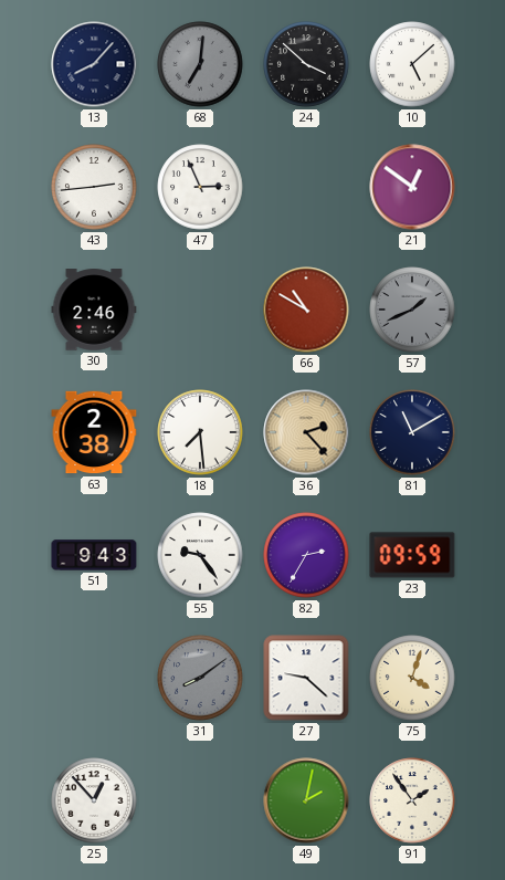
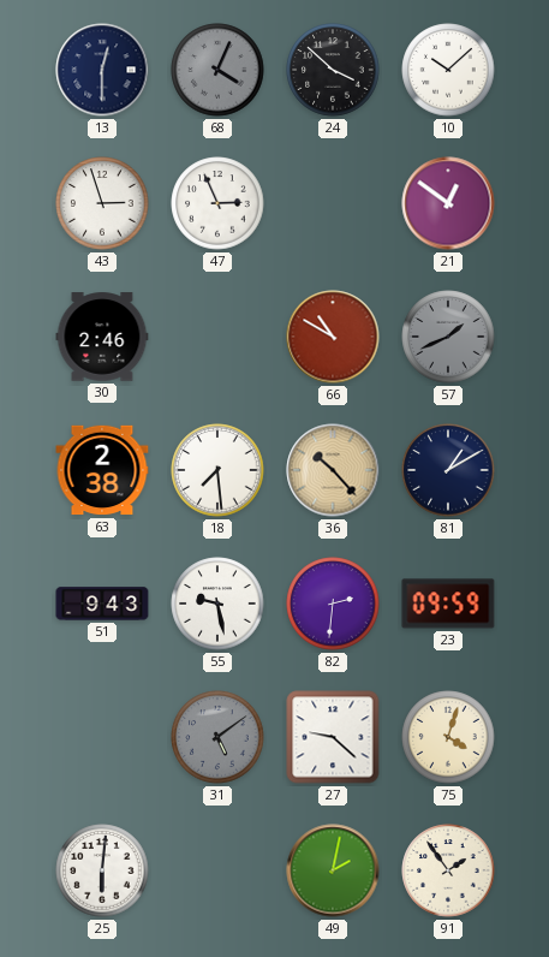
13: 8:07 -> 12:30 (102, 70)
68: 7:01 -> 4:04 (217, 70)
10: 5:08 -> 10:08 (448, 70)
43: 2:44 -> 2:57 (102, 203)
36: 2:23 -> 10:23 (333, 470)
81: 11:10 -> 1:10 (448, 470)
55: 9:24 -> 9:28 (217, 604)
82: 2:35 -> 2:31 (333, 604)
31: 8:09 -> 5:09 (217, 737)
25: 12:53 -> 6:01 (102, 870)
